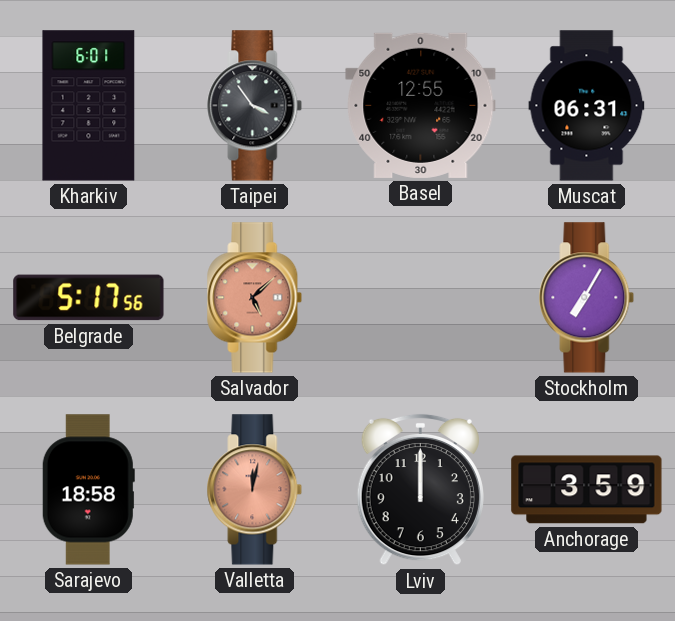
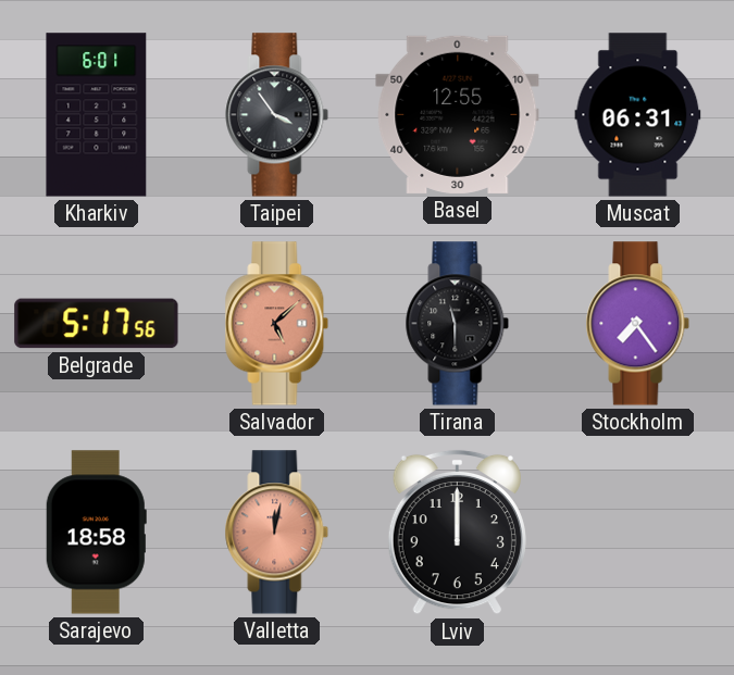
Tirana: none -> 11:30 (458, 324)
Stockholm: 7:05 -> 7:24 (638, 324)
Anchorage: 3:59 -> none (587, 490)
